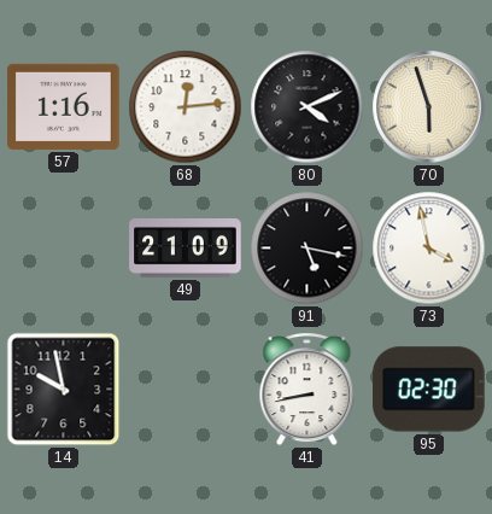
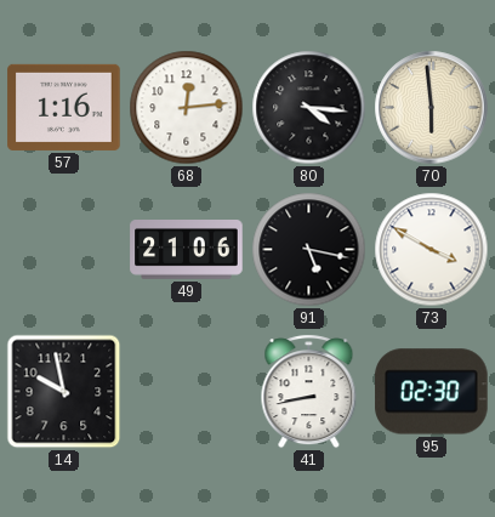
80: 4:11 -> 4:16 (309, 108)
70: 5:57 -> 5:59 (432, 108)
49: 21:09 -> 21:06 (187, 250)
73: 3:58 -> 3:50 (432, 250)
